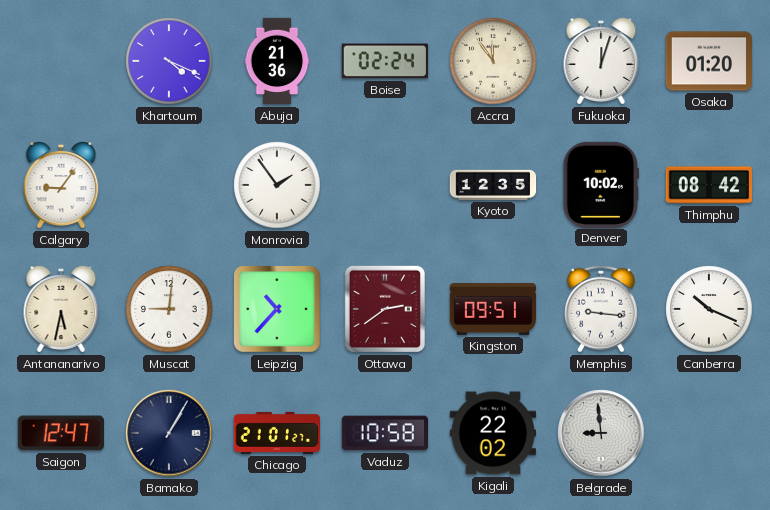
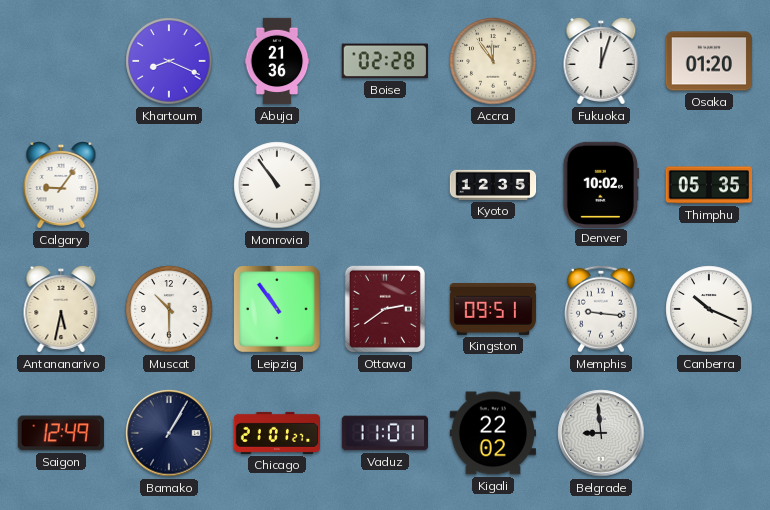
Khartoum: 4:19 -> 8:19 (169, 61)
Boise: 02:24 -> 02:28 (385, 61)
Monrovia: 1:54 -> 10:54 (277, 185)
Thimphu: 08:42 -> 05:35 (708, 185)
Muscat: 9:01 -> 10:30 (169, 309)
Leipzig: 10:37 -> 10:54 (277, 309)
Saigon: 12:47 -> 12:49 (60, 433)
Vaduz: 10:58 -> 11:01 (384, 433)
